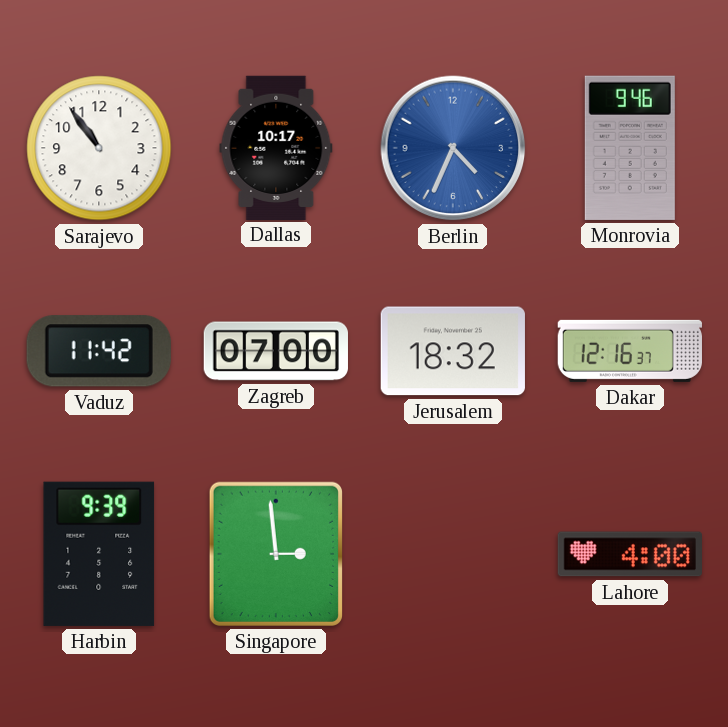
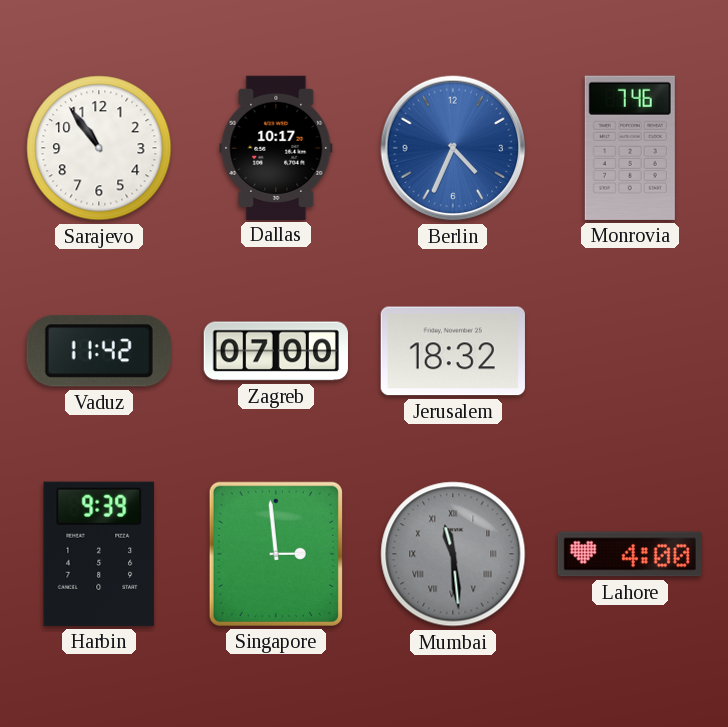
Monrovia: 9:46 -> 7:46 (630, 148)
Dakar: 12:16 -> none (630, 351)
Mumbai: none -> 11:29 (453, 554)
